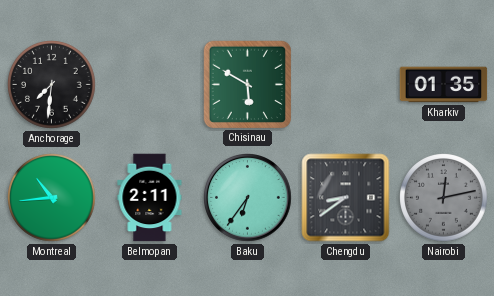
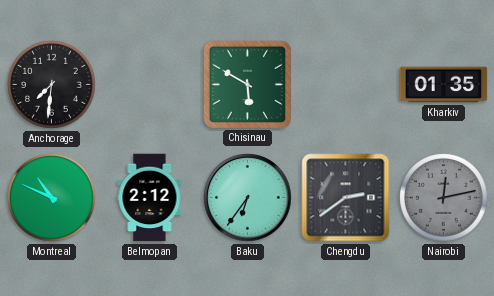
Montreal: 10:44 -> 10:49 (52, 198)
Belmopan: 2:11 -> 2:12 (150, 198)
Chengdu: 8:39 -> 2:39 (346, 198)
